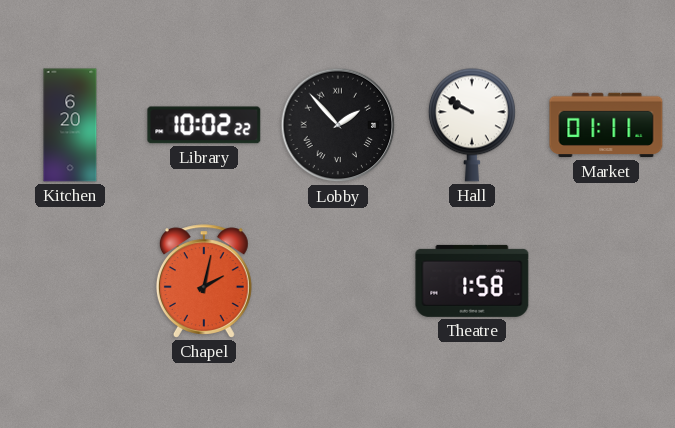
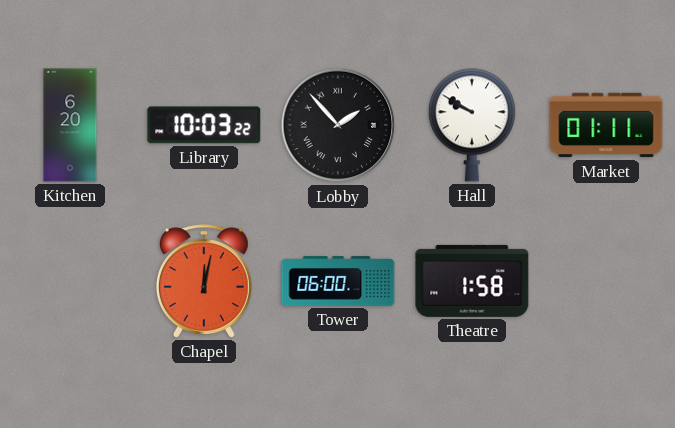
Library: 10:02 -> 10:03 (204, 125)
Chapel: 2:02 -> 12:02 (204, 281)
Tower: none -> 06:00 (338, 281)
